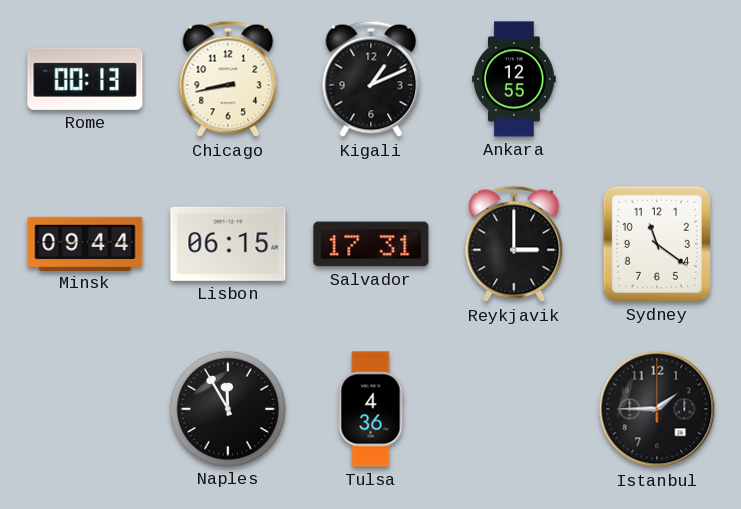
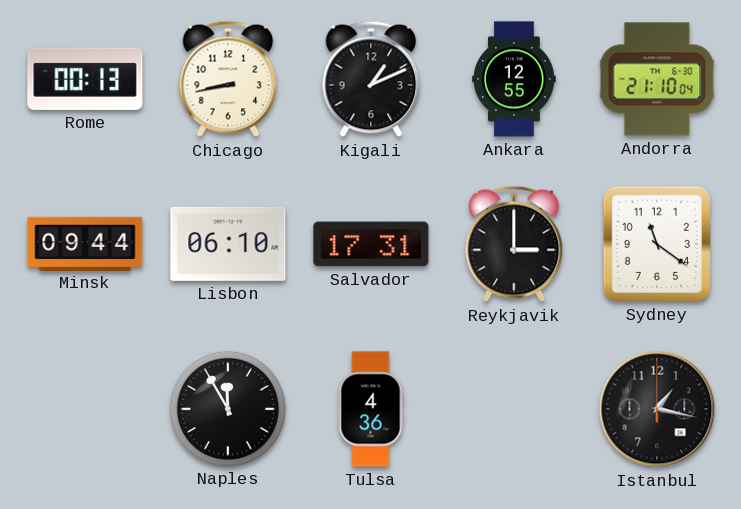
Andorra: none -> 21:10 (657, 79)
Lisbon: 06:15 -> 06:10 (228, 244)
Istanbul: 1:45 -> 1:17 (657, 409)
